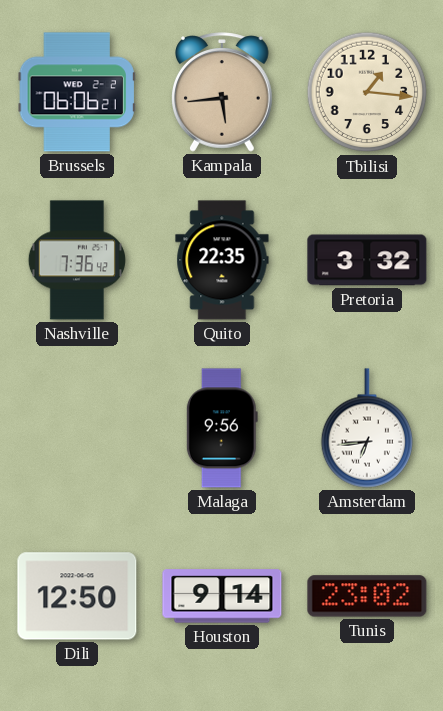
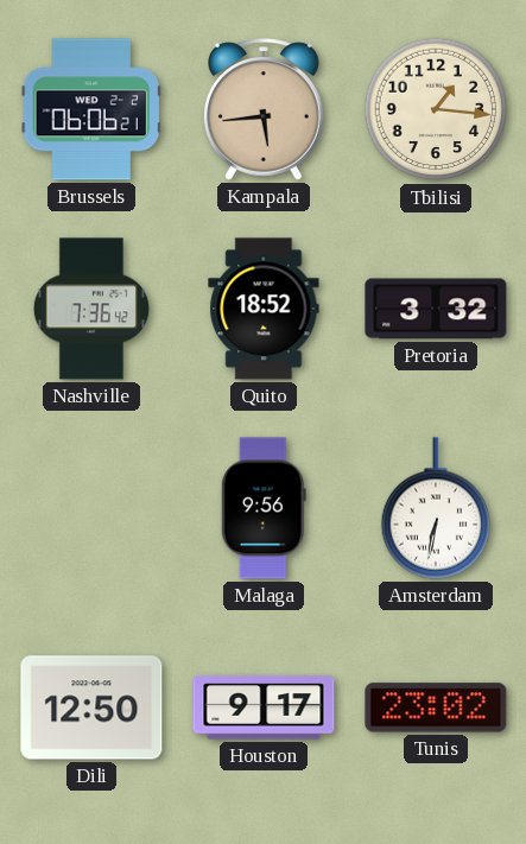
Quito: 22:35 -> 18:52 (264, 309)
Amsterdam: 6:44 -> 6:32 (435, 508)
Houston: 9:14 -> 9:17 (264, 707)
